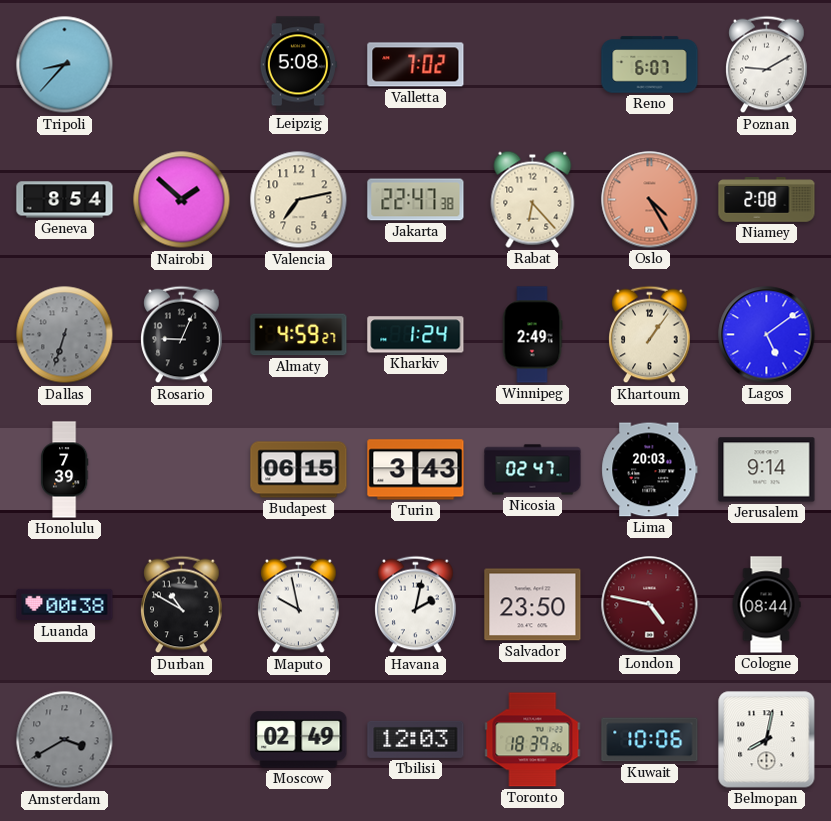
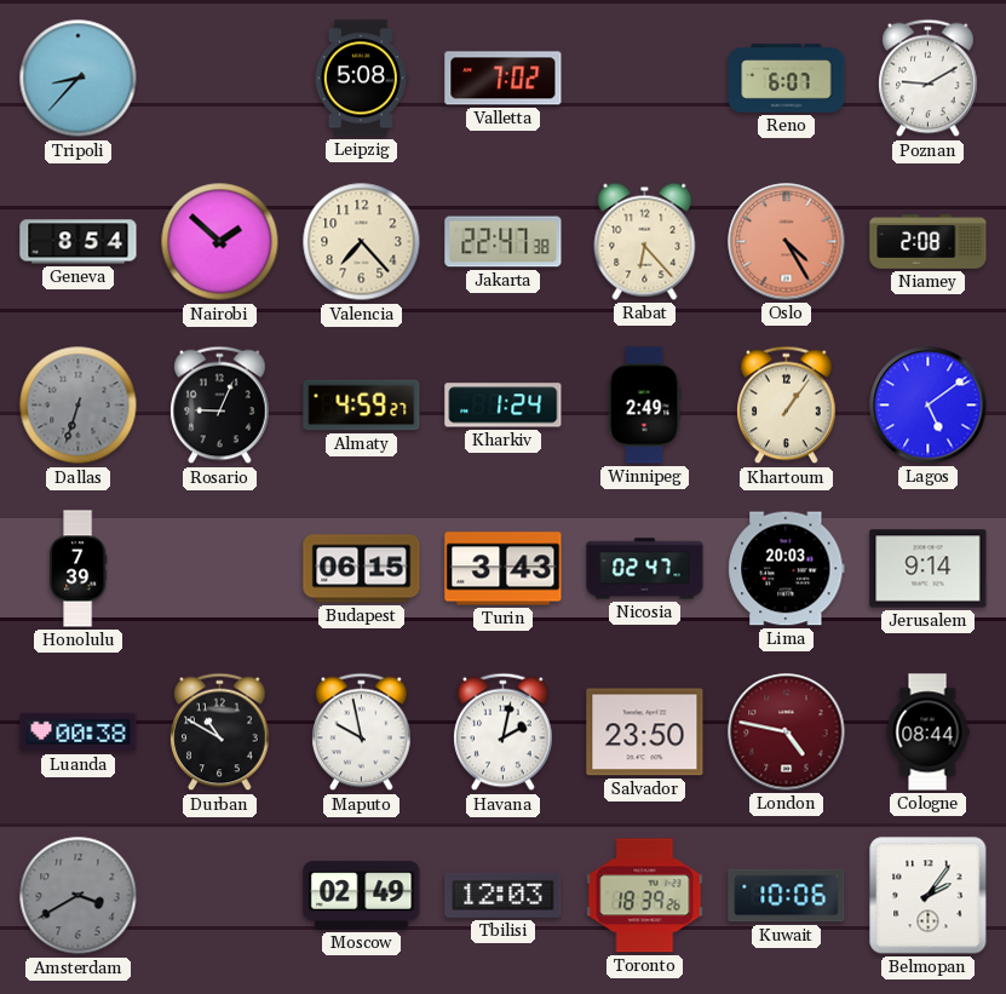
Valencia: 7:13 -> 7:23 (362, 242)
Belmopan: 8:02 -> 2:06 (929, 896)
